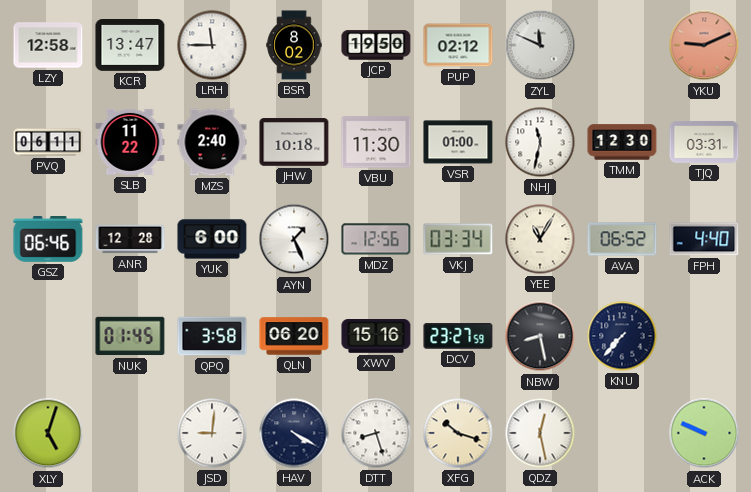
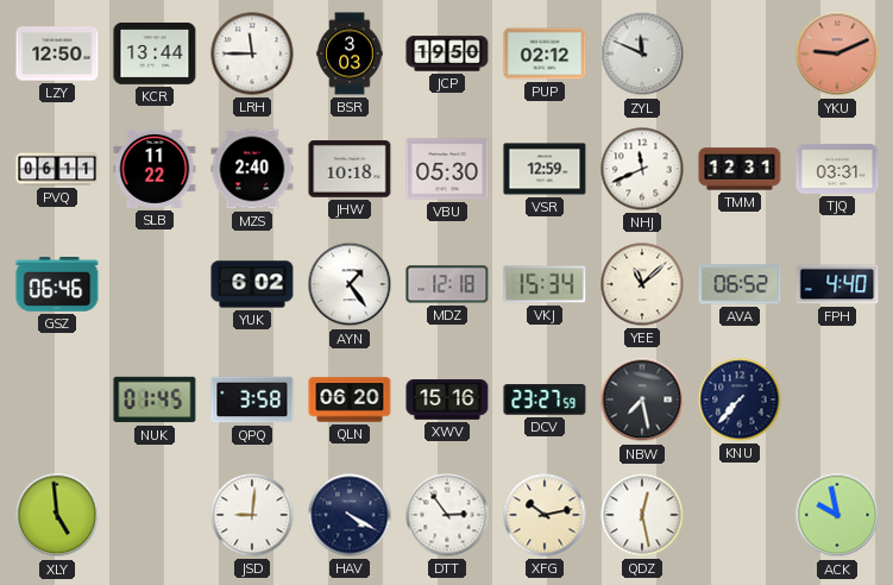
LZY: 12:58 -> 12:50 (57, 54)
KCR: 13:47 -> 13:44 (155, 55)
BSR: 8:02 -> 3:03 (350, 54)
VBU: 11:30 -> 05:30 (447, 169)
VSR: 01:00 -> 12:59 (545, 169)
NHJ: 11:32 -> 11:41 (642, 169)
TMM: 12:30 -> 12:31 (740, 169)
ANR: 12:28 -> none (130, 239)
YUK: 6:00 -> 6:02 (252, 284)
AYN: 1:26 -> 1:24 (350, 284)
MDZ: 12:56 -> 12:18 (447, 284)
VKJ: 03:34 -> 15:34 (545, 284)
YEE: 11:05 -> 11:08 (642, 284)
NBW: 8:28 -> 7:28 (642, 400)
XLY: 5:03 -> 4:59 (57, 515)
DTT: 8:27 -> 2:54 (447, 515)
XFG: 10:18 -> 10:13 (545, 515)
ACK: 9:49 -> 9:58 (837, 515)
